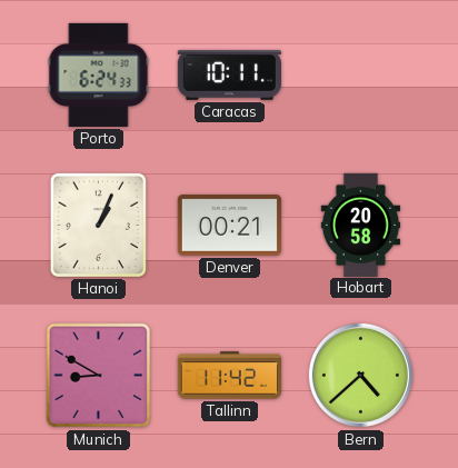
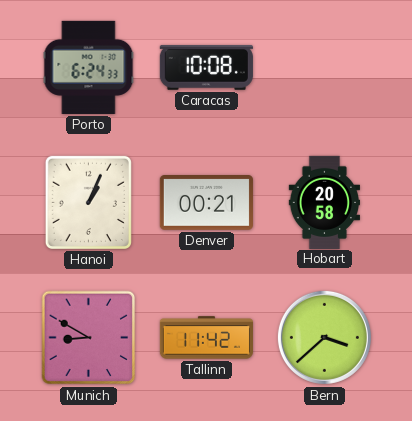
Caracas: 10:11 -> 10:08 (206, 68)
Bern: 4:38 -> 3:38 (324, 337)
